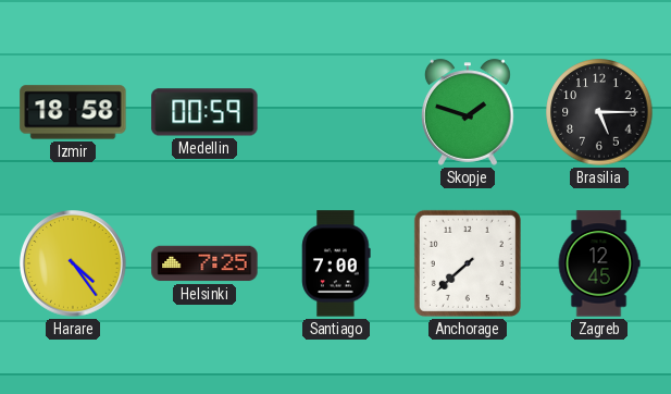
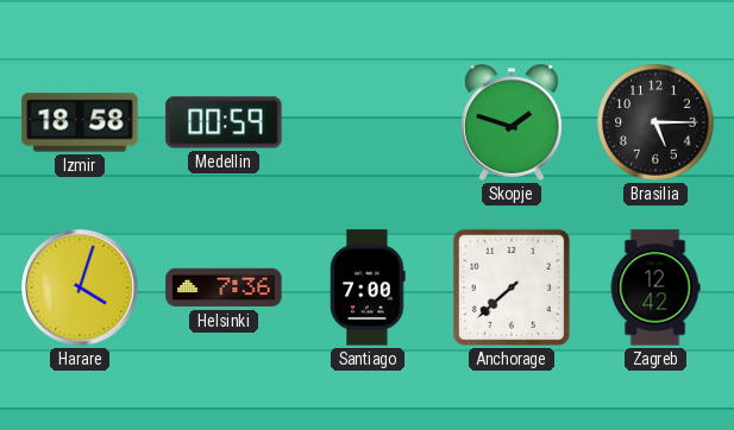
Harare: 4:24 -> 4:03 (81, 289)
Helsinki: 7:25 -> 7:36 (224, 287)
Zagreb: 12:45 -> 12:42 (655, 287)
